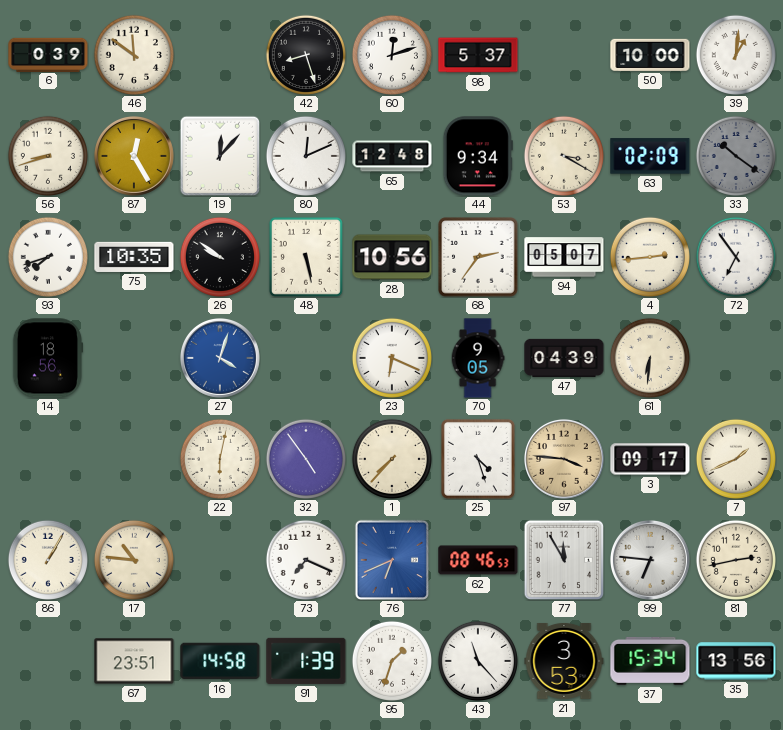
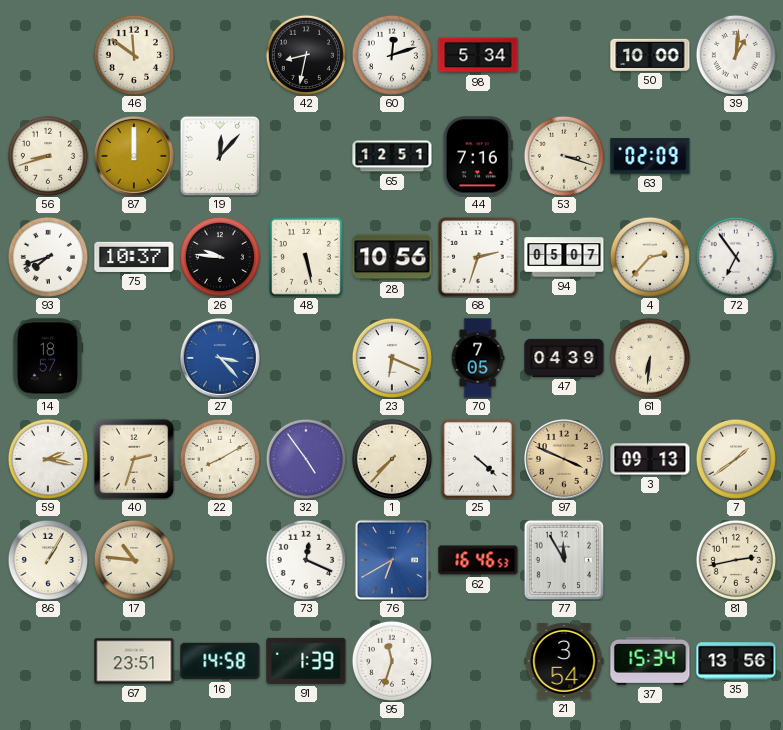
6: 0:39 -> none (48, 54)
42: 8:27 -> 8:32 (306, 55)
98: 5:37 -> 5:34 (478, 55)
87: 12:25 -> 12:00 (134, 156)
80: 12:11 -> none (306, 156)
65: 12:48 -> 12:51 (392, 156)
44: 9:34 -> 7:16 (478, 156)
53: 3:20 -> 3:18 (564, 156)
33: 10:21 -> none (736, 156)
75: 10:35 -> 10:37 (134, 257)
26: 9:51 -> 9:46 (220, 257)
68: 2:36 -> 2:33 (478, 257)
4: 2:44 -> 2:37 (650, 257)
14: 18:56 -> 18:57 (48, 358)
27: 4:03 -> 3:23 (220, 358)
70: 9:05 -> 7:05 (478, 358)
59: none -> 2:17 (48, 459)
40: none -> 2:33 (134, 459)
22: 6:02 -> 8:10 (220, 459)
25: 4:27 -> 4:22 (478, 459)
97: 3:46 -> 3:49 (564, 459)
3: 09:17 -> 09:13 (650, 459)
7: 1:41 -> 1:39 (736, 459)
73: 7:19 -> 12:19 (306, 560)
76: 6:41 -> 6:40 (392, 560)
62: 08:46 -> 16:46 (478, 560)
99: 6:46 -> none (650, 560)
95: 1:33 -> 11:33 (392, 661)
43: 11:23 -> none (478, 661)
21: 3:53 -> 3:54 (564, 661)
